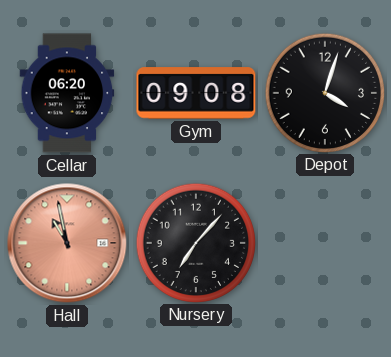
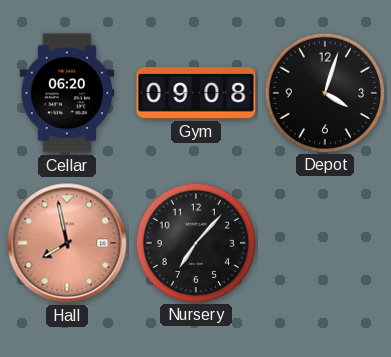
Hall: 10:58 -> 7:58 (67, 243)
